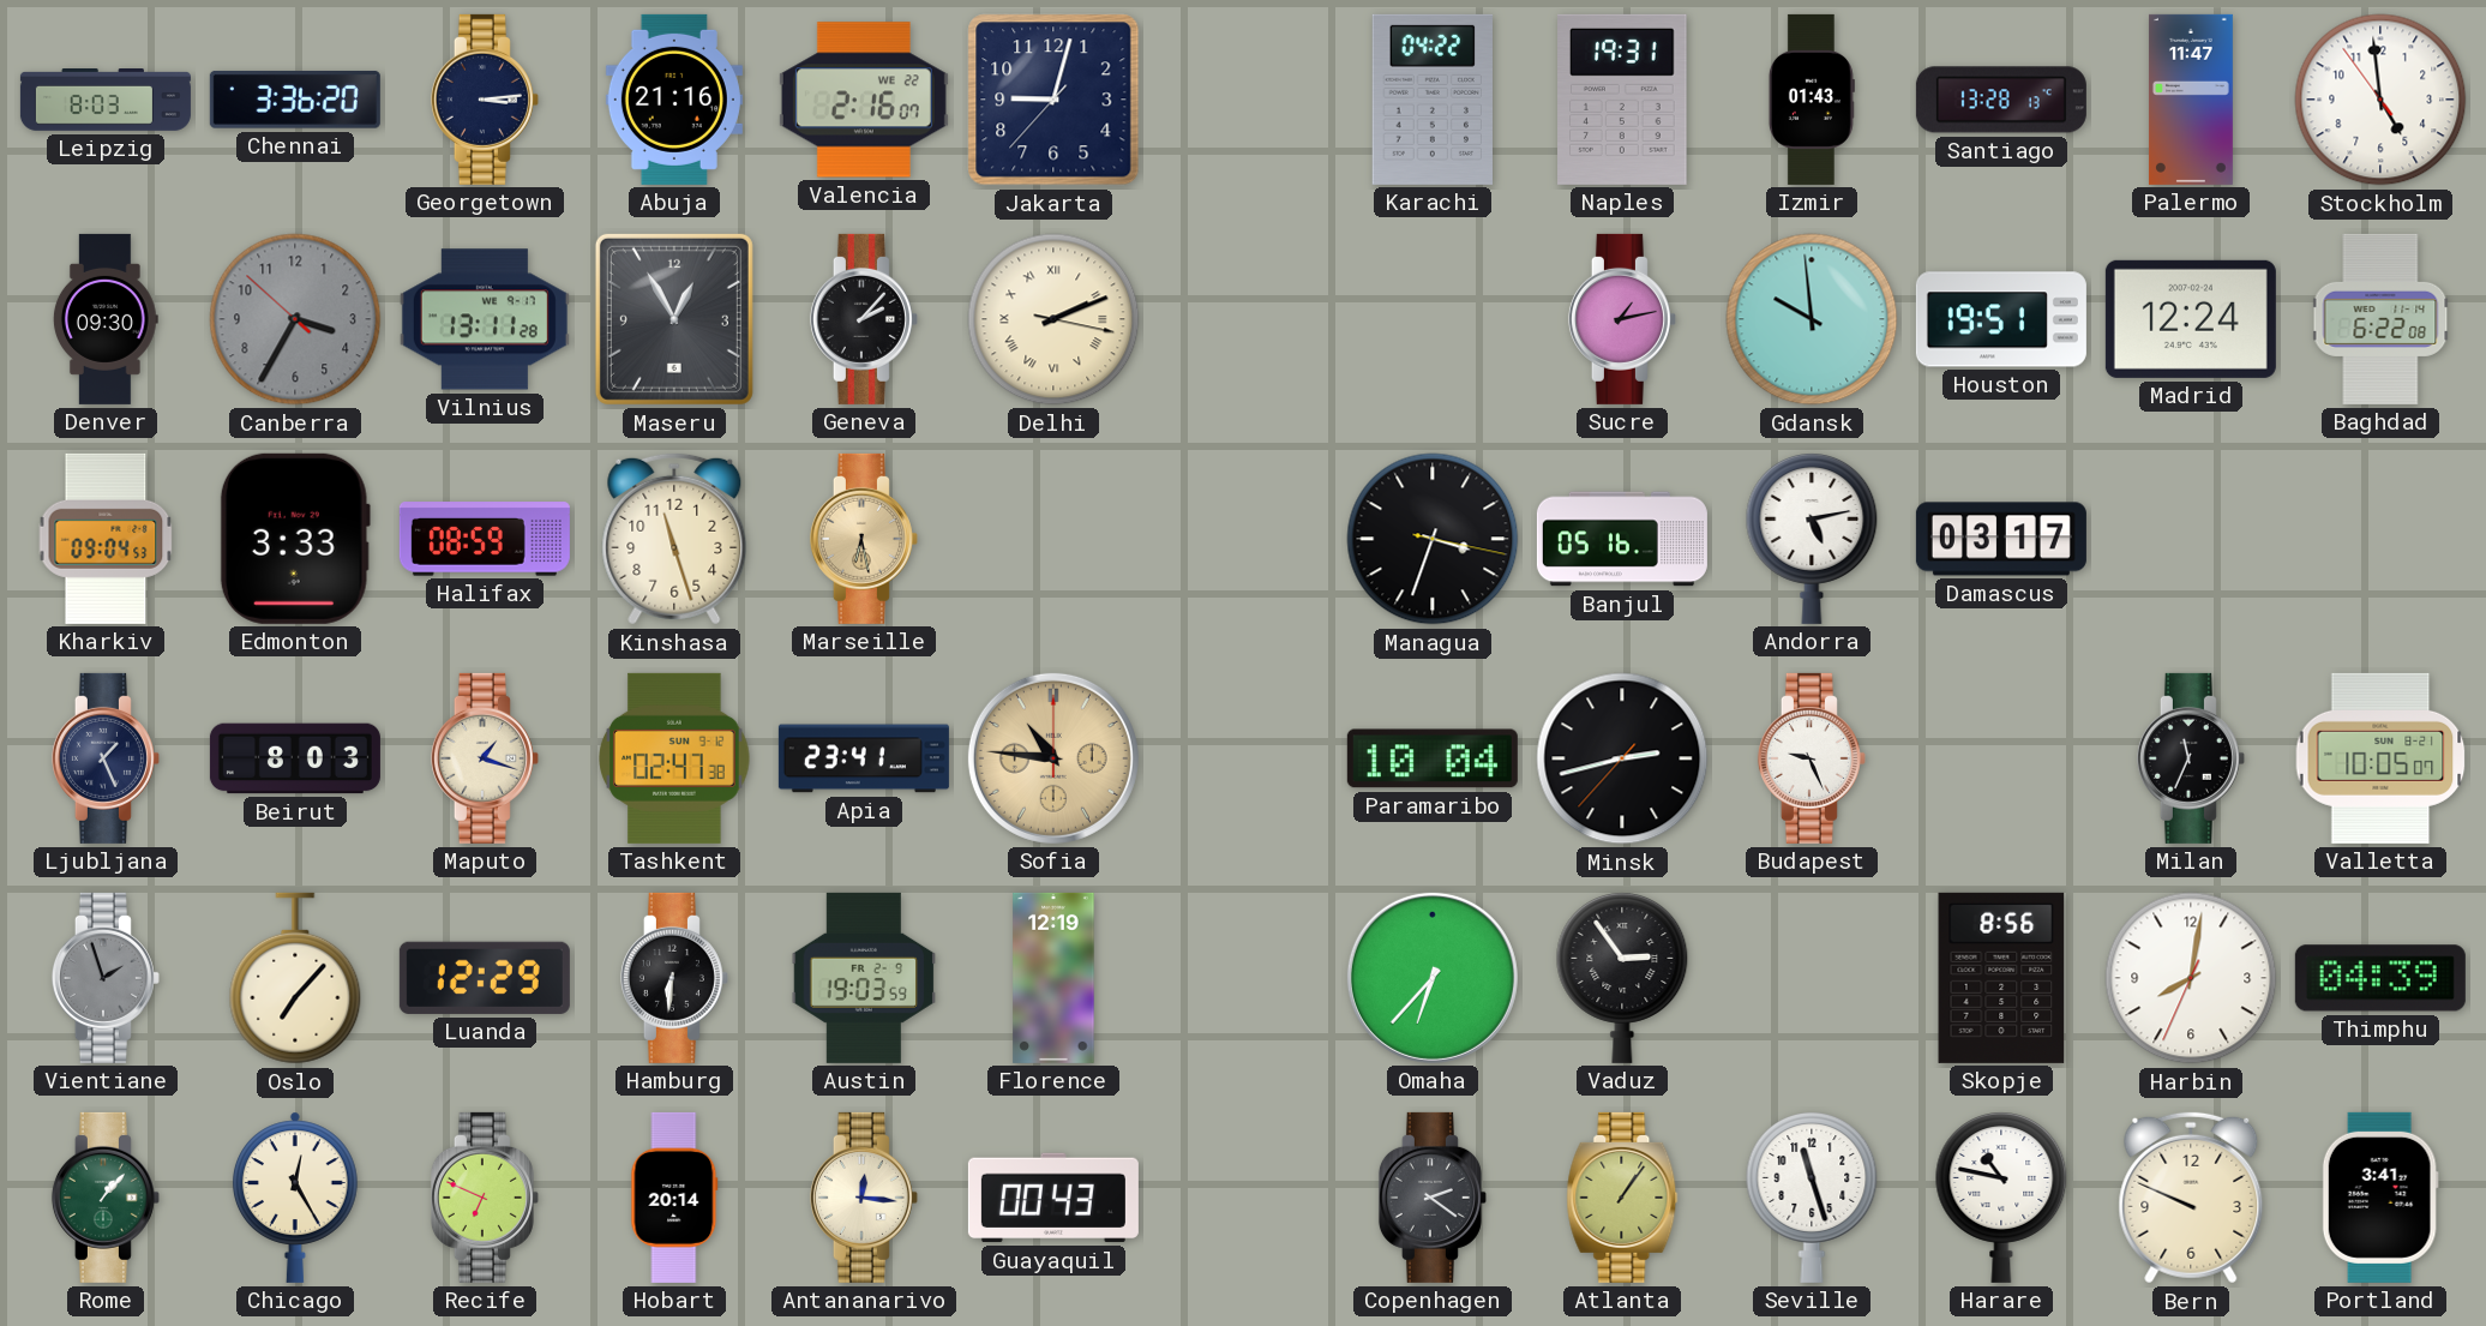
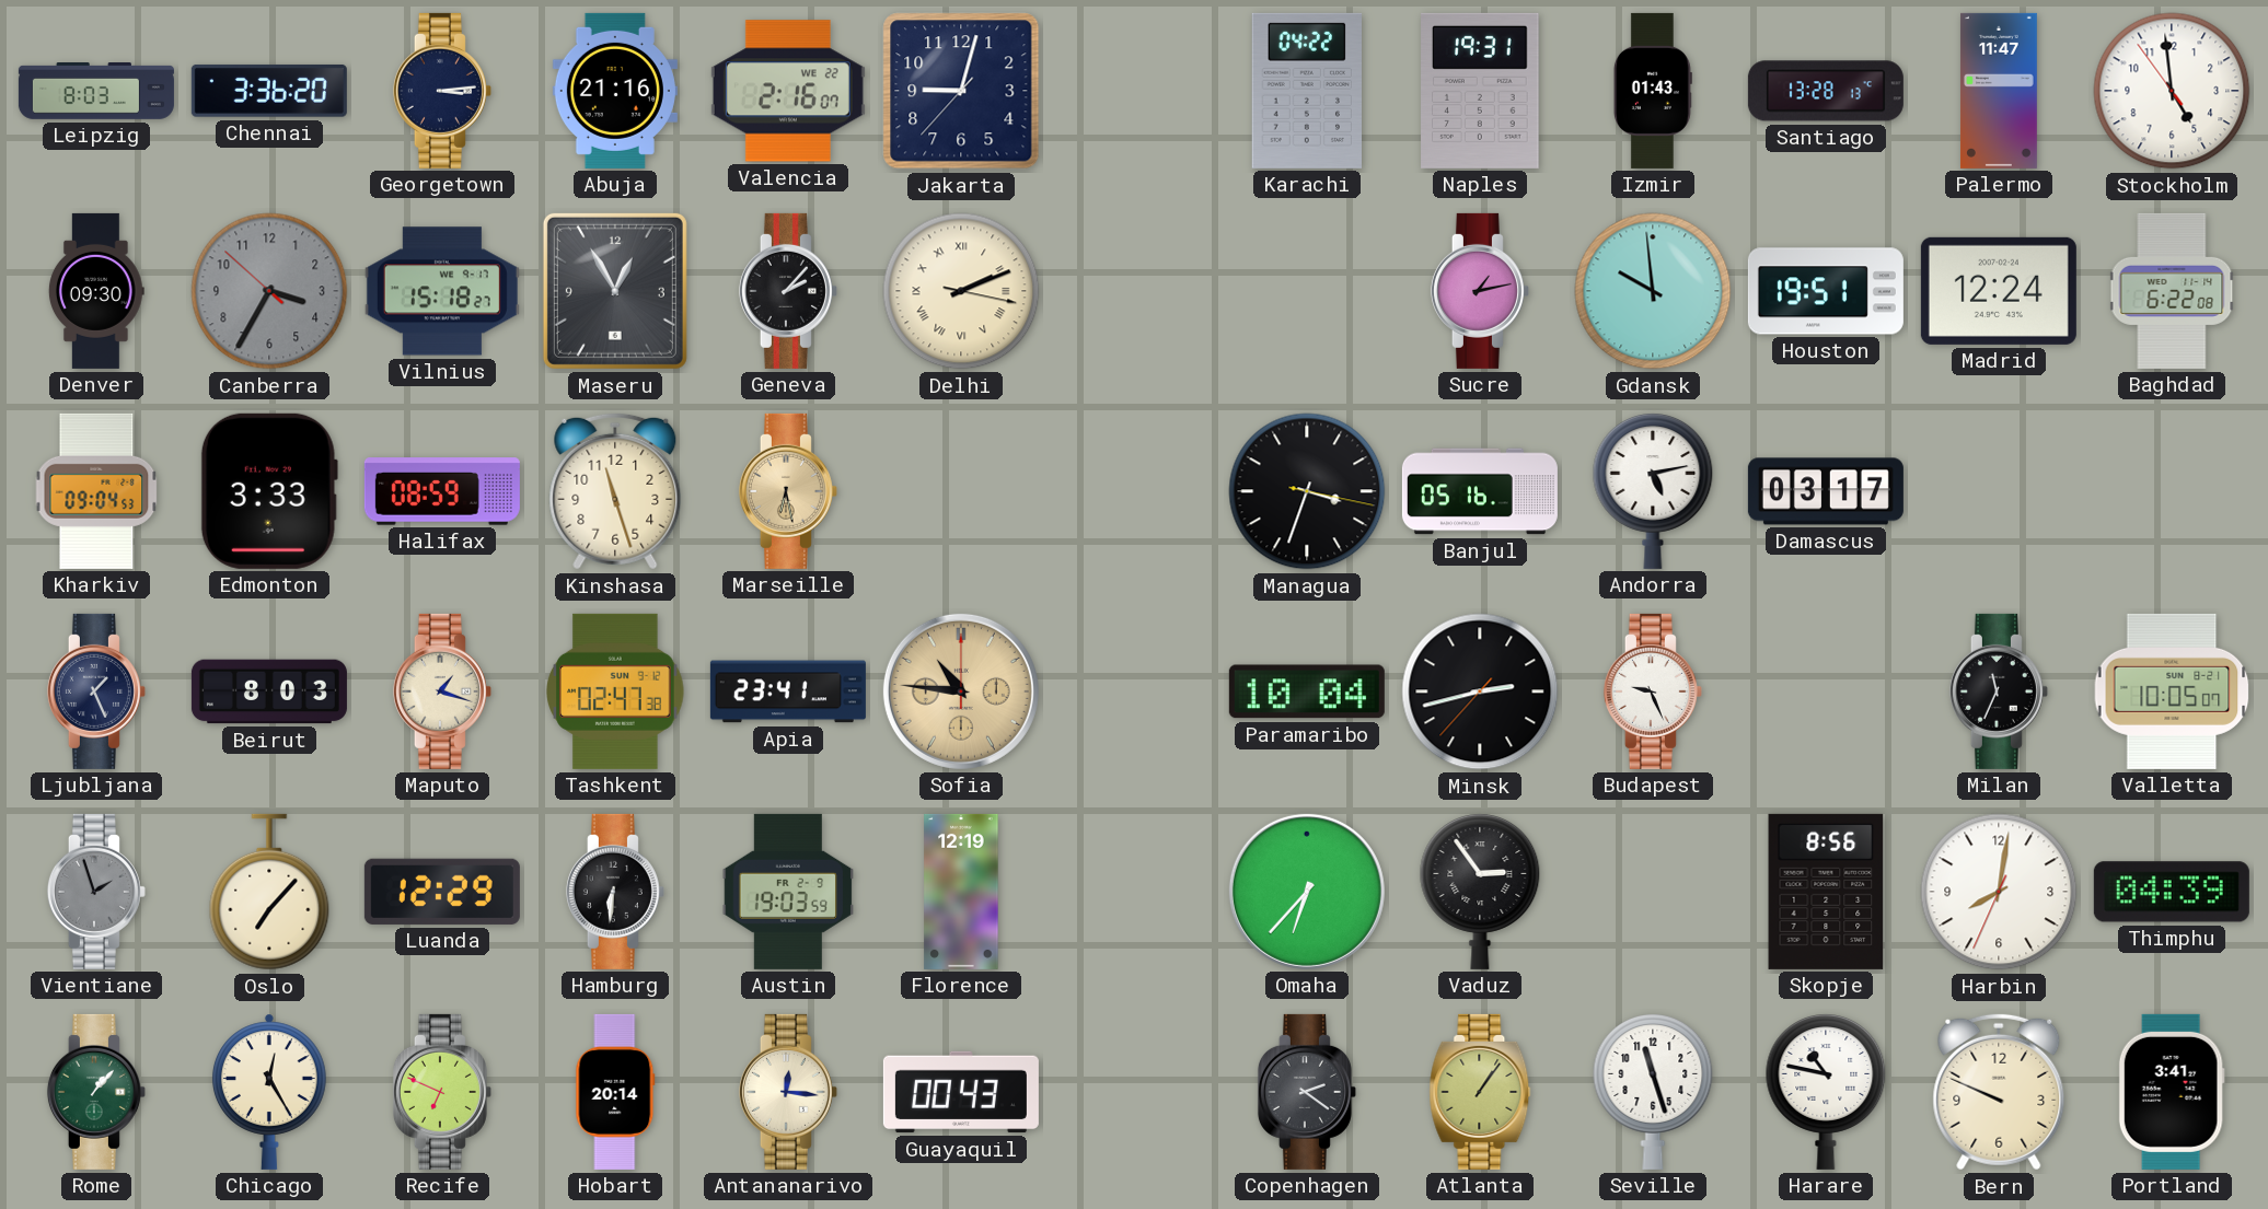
Vilnius: 13:11 -> 15:18 (442, 291)
